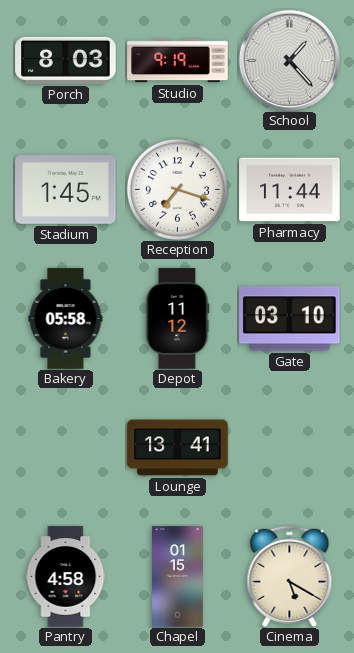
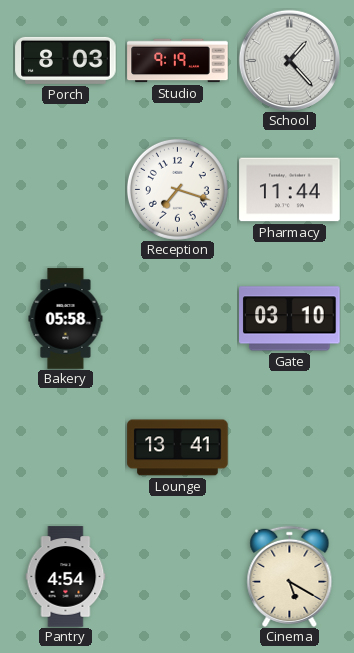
Stadium: 1:45 -> none (66, 190)
Depot: 11:12 -> none (178, 319)
Pantry: 4:58 -> 4:54 (66, 577)
Chapel: 01:15 -> none (178, 577)
